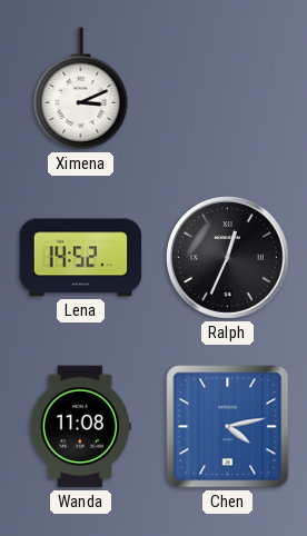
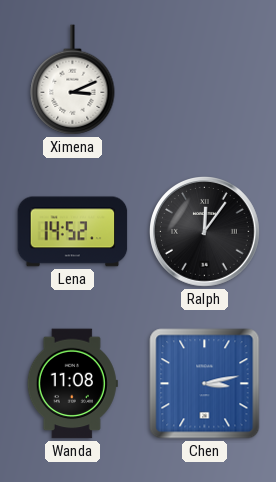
Ralph: 12:34 -> 12:06 (205, 232)
Chen: 4:13 -> 3:13 (205, 384)
